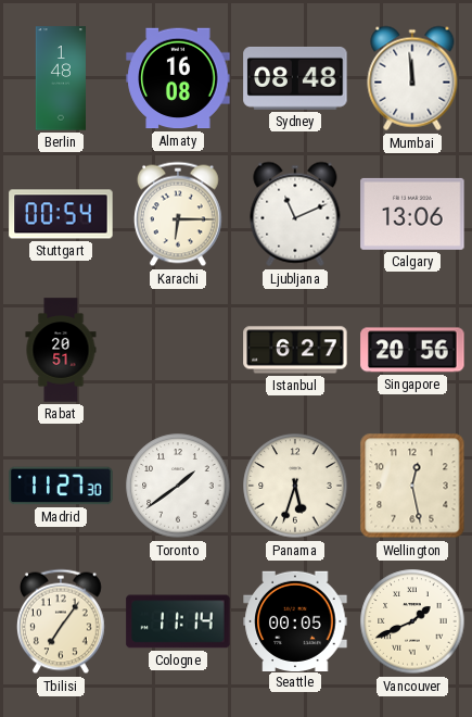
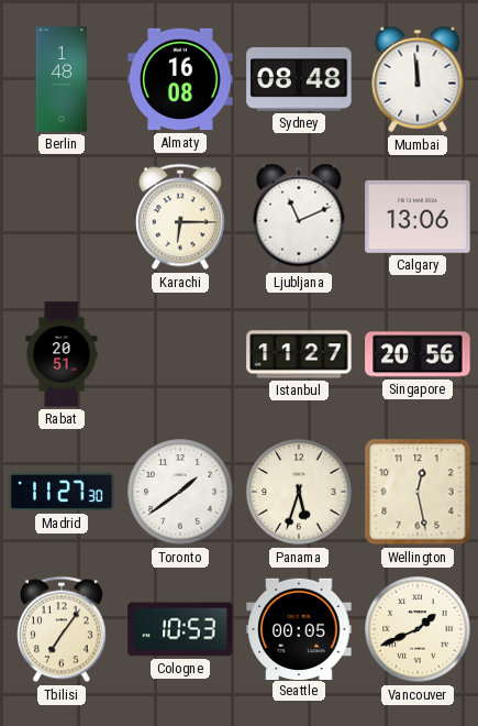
Stuttgart: 00:54 -> none (61, 214)
Istanbul: 6:27 -> 11:27 (299, 354)
Cologne: 11:14 -> 10:53 (180, 629)
